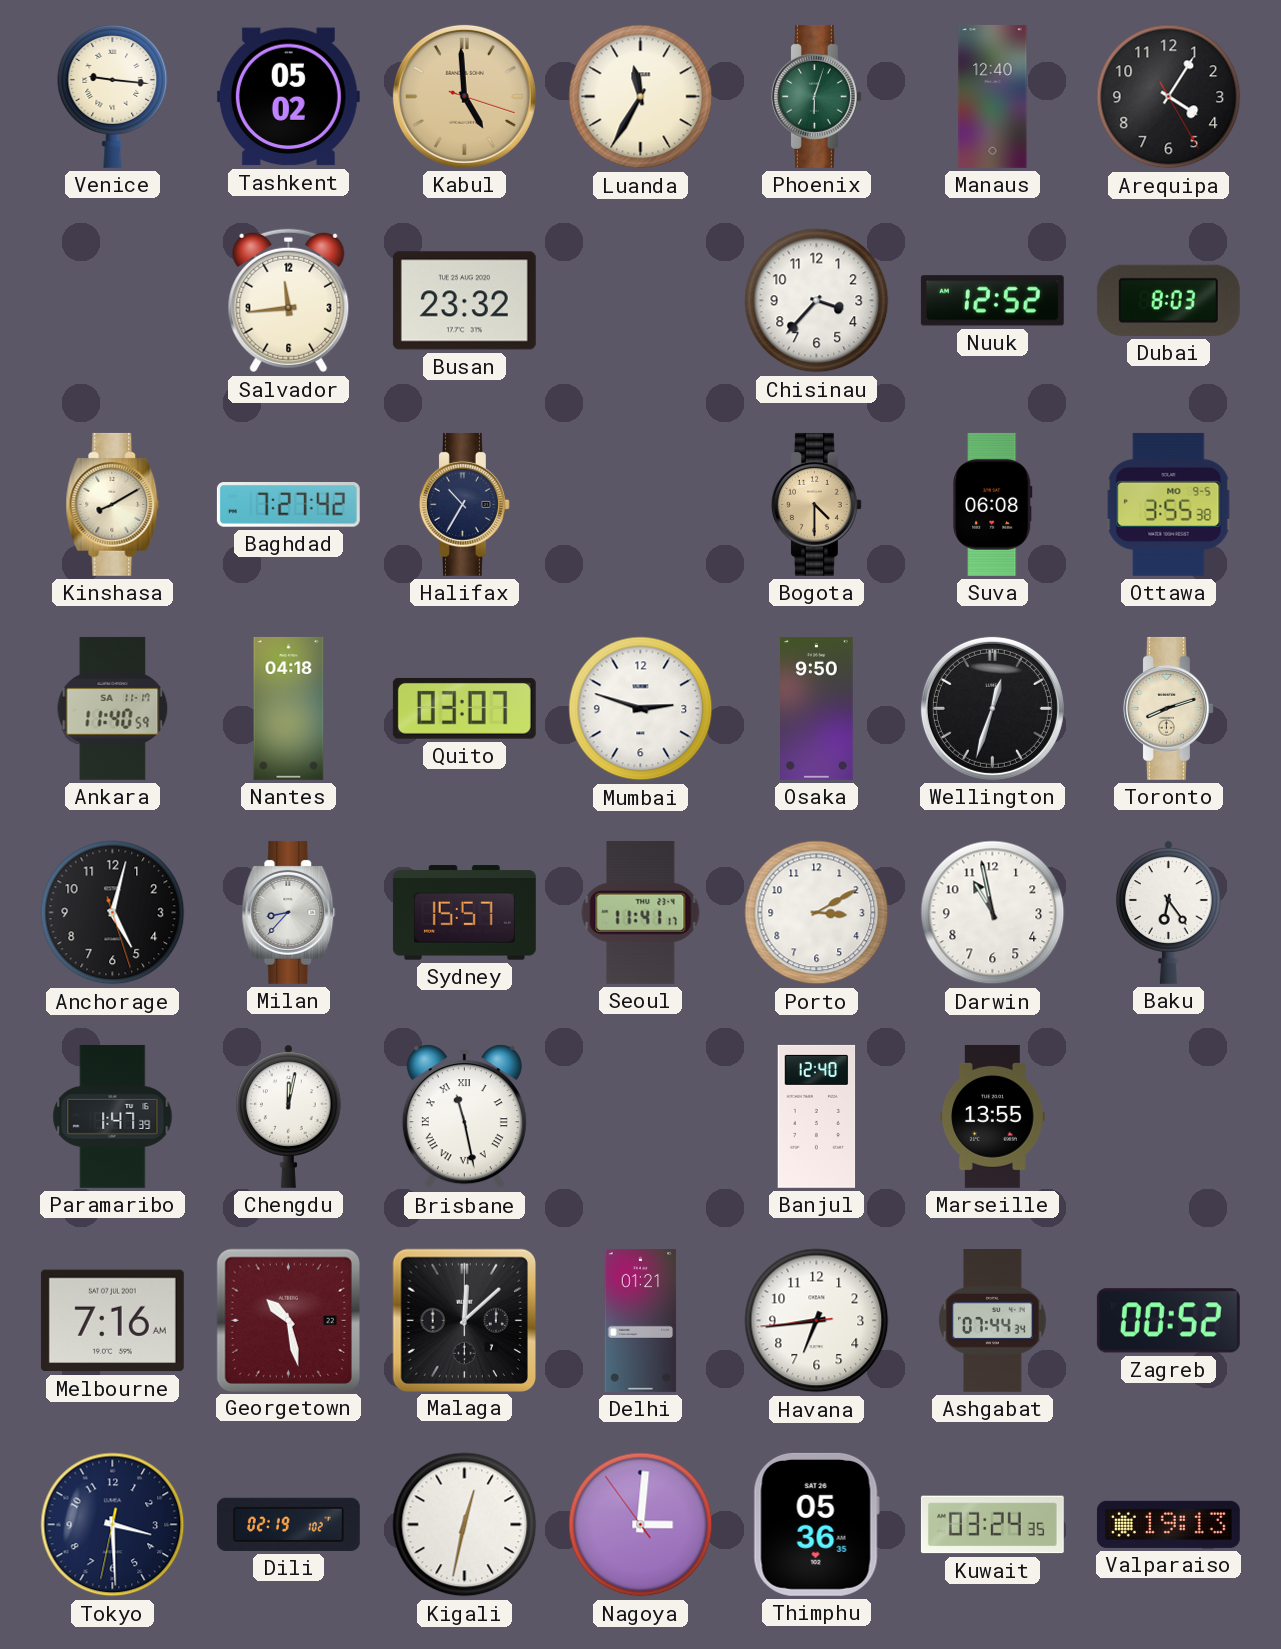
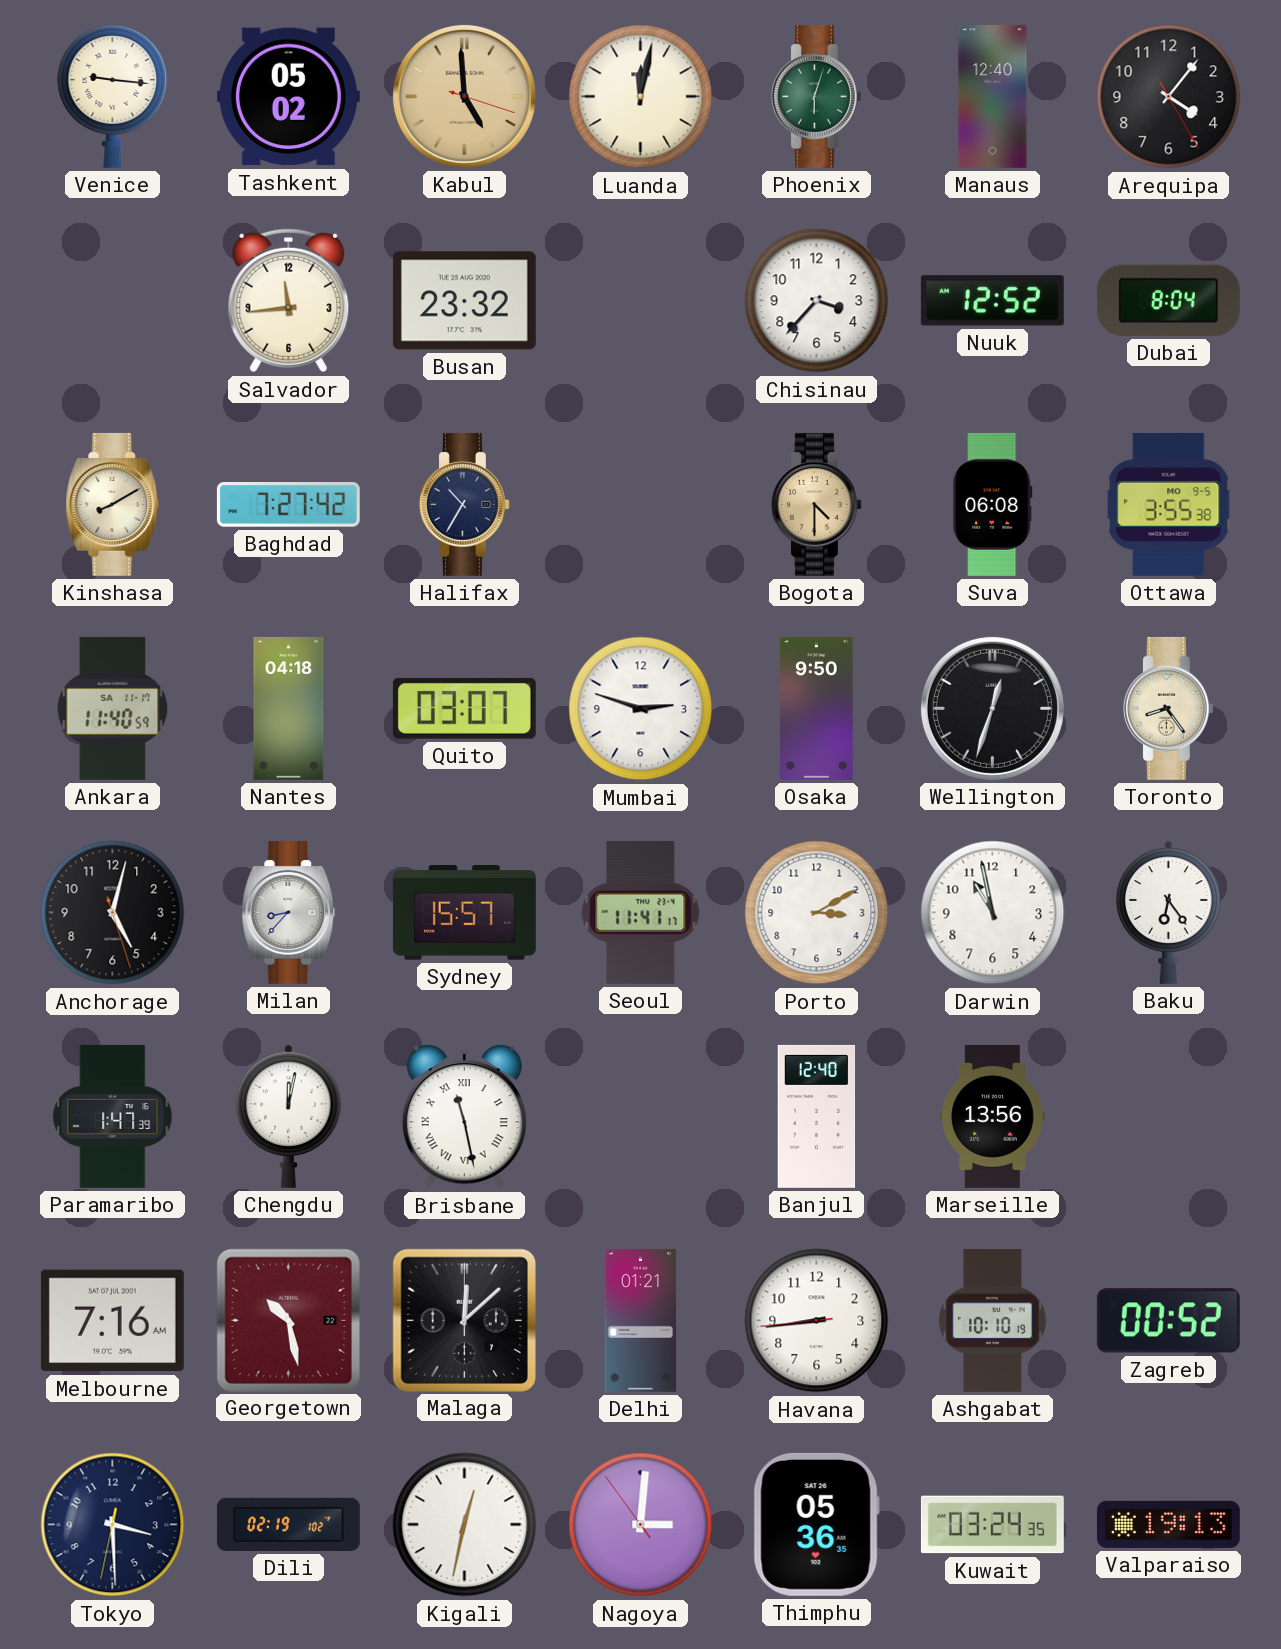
Luanda: 11:35 -> 12:02 (641, 97)
Arequipa: 4:05 -> 4:06 (1169, 97)
Dubai: 8:03 -> 8:04 (1168, 300)
Toronto: 8:12 -> 8:24 (1168, 708)
Marseille: 13:55 -> 13:56 (993, 1116)
Havana: 6:43 -> 8:43 (817, 1321)
Ashgabat: 07:44 -> 10:10 (993, 1320)
